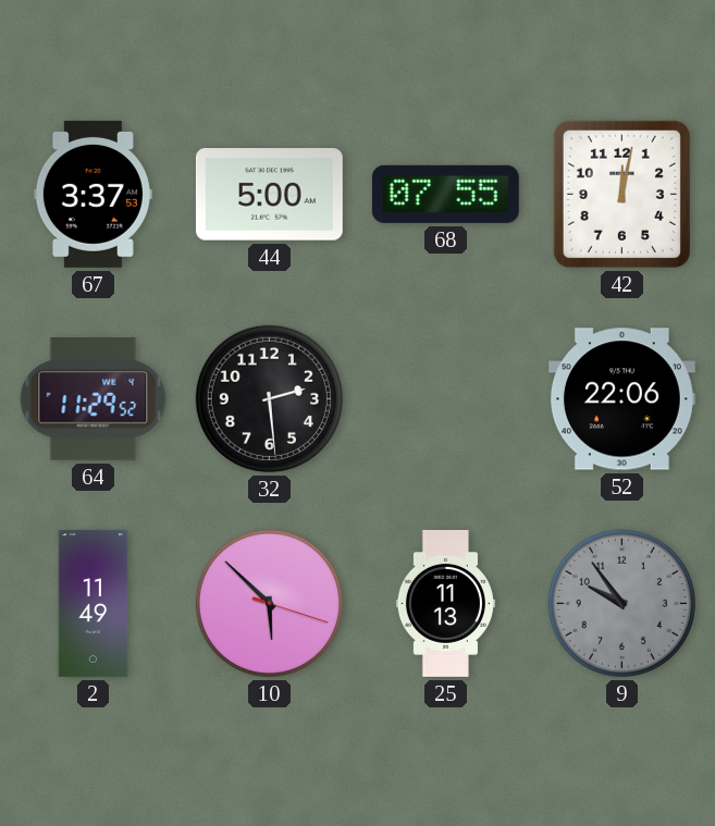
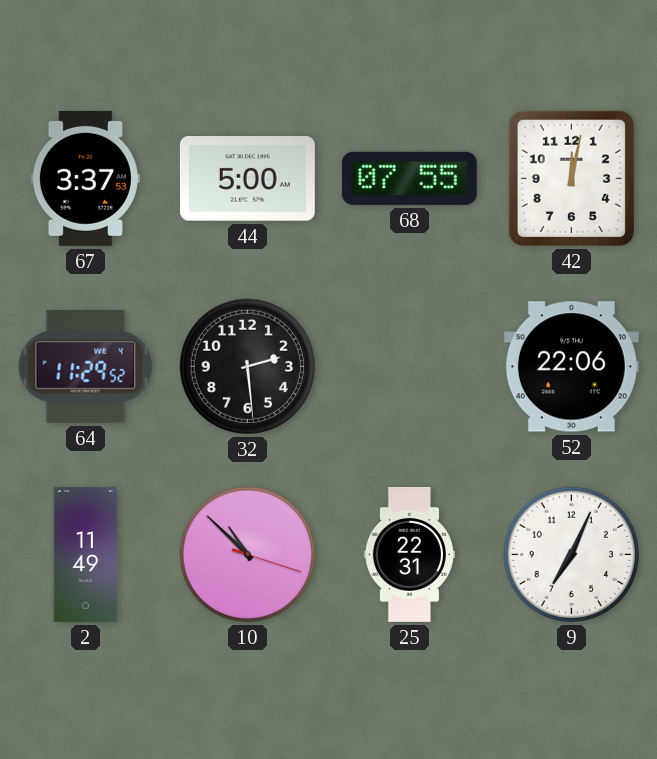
10: 5:52 -> 10:52 (247, 554)
25: 11:13 -> 22:31 (409, 554)
9: 9:54 -> 7:04 (571, 554)
9 dial: grey -> white (571, 554)
